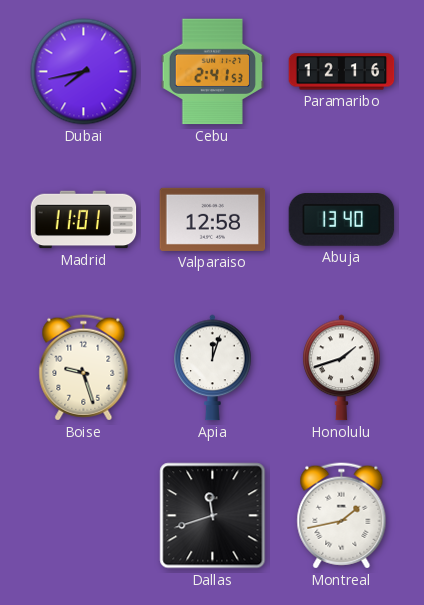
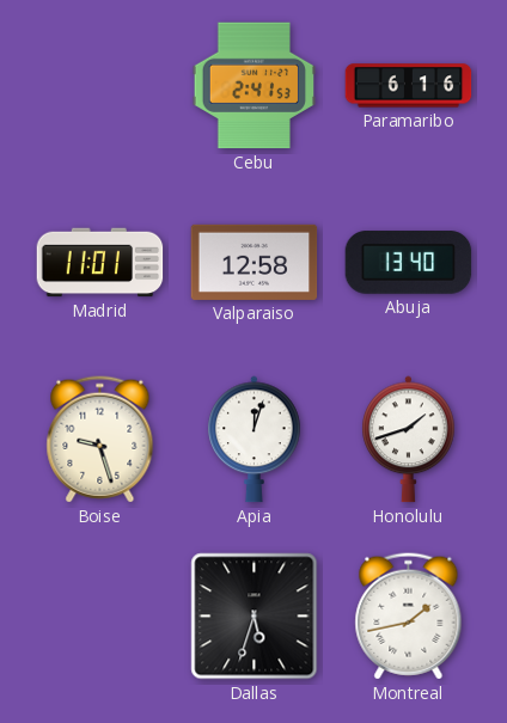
Dubai: 7:43 -> none (84, 72)
Paramaribo: 12:16 -> 6:16 (409, 86)
Dallas: 11:42 -> 5:33 (255, 617)
